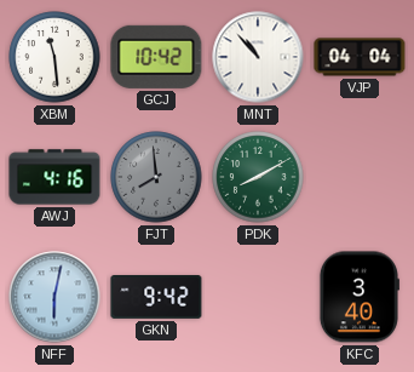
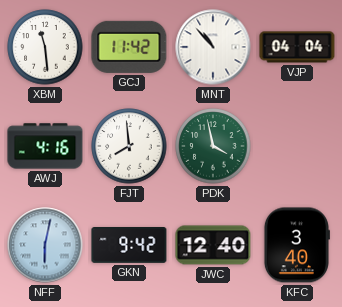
GCJ: 10:42 -> 11:42 (129, 47)
FJT dial: grey -> white (129, 146)
PDK: 8:10 -> 3:58 (213, 146)
JWC: none -> 12:40 (213, 245)
